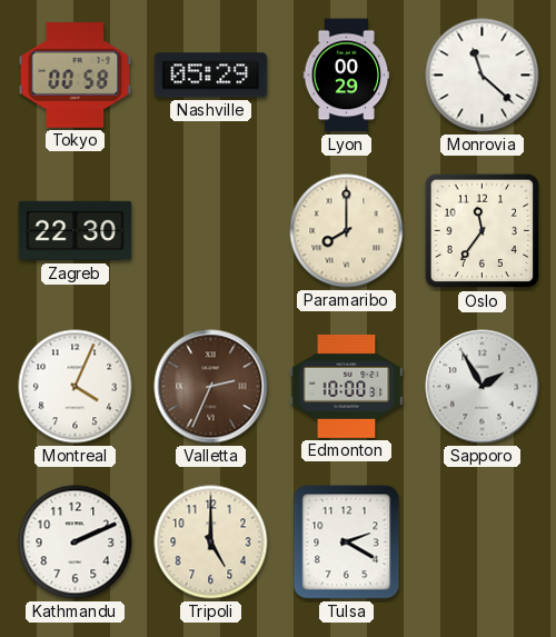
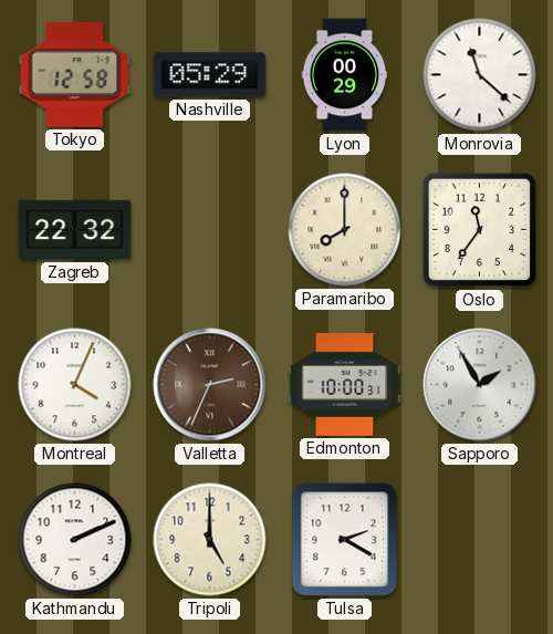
Tokyo: 00:58 -> 12:58 (75, 75)
Zagreb: 22:30 -> 22:32 (75, 230)
